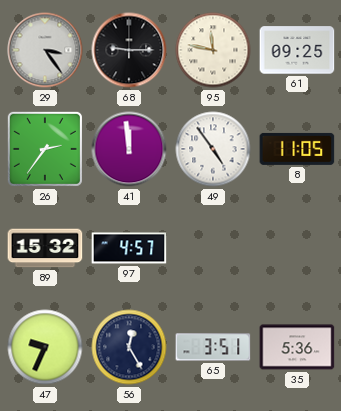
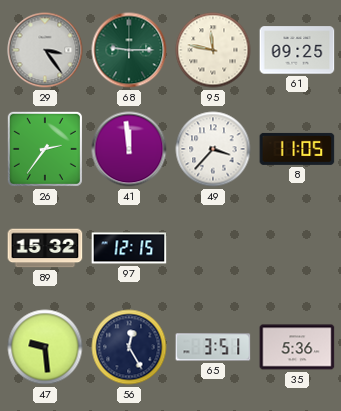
68 dial: black -> green (129, 50)
49: 4:54 -> 3:37 (213, 149)
97: 4:57 -> 12:15 (129, 248)
47: 9:34 -> 9:29 (45, 347)
